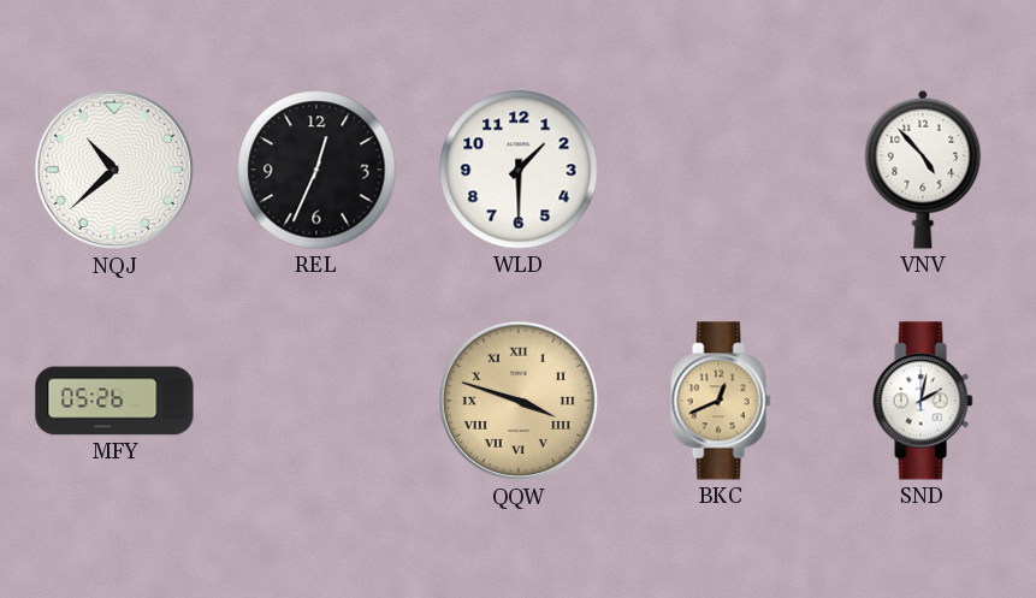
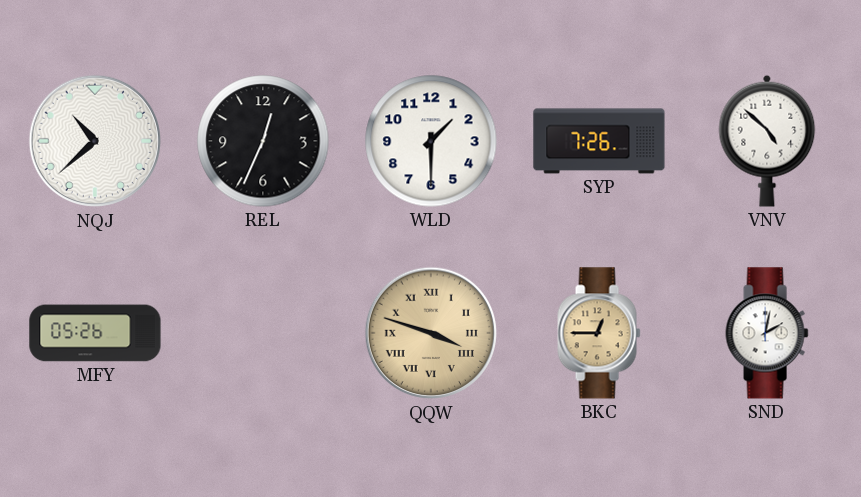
SYP: none -> 7:26 (599, 141)
VNV: 4:53 -> 4:52 (767, 141)
BKC: 12:41 -> 12:45 (599, 333)
